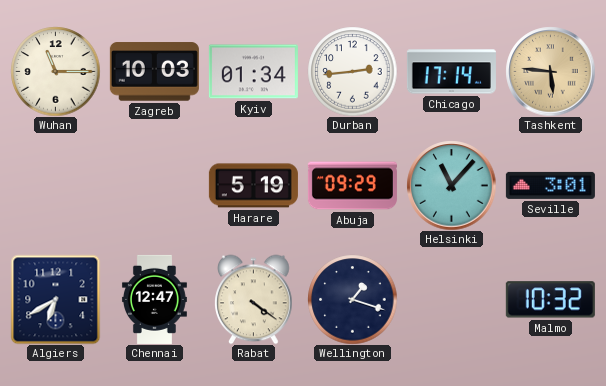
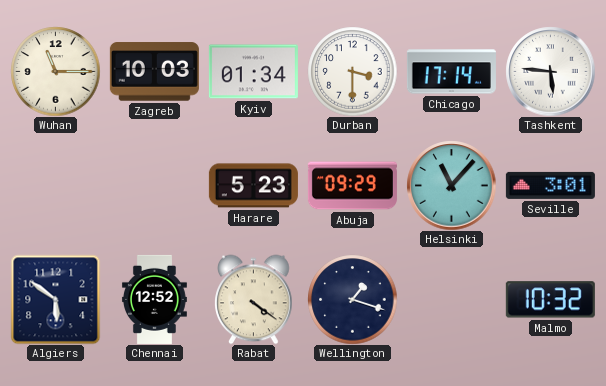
Durban: 2:44 -> 3:30 (352, 71)
Tashkent dial: champagne -> white (550, 71)
Harare: 5:19 -> 5:23 (253, 186)
Algiers: 6:40 -> 5:51 (55, 299)
Chennai: 12:47 -> 12:52 (154, 299)
